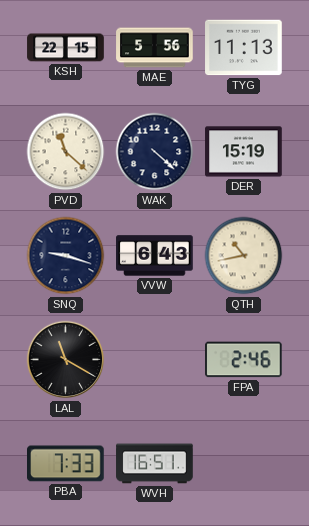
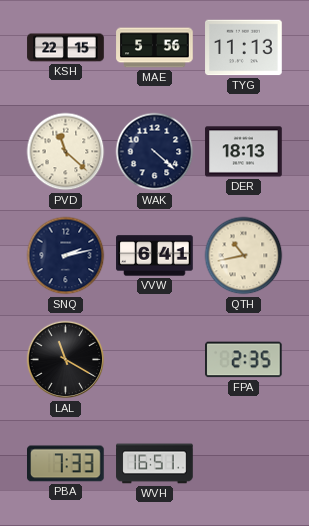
DER: 15:19 -> 18:13 (244, 152)
SNQ: 9:18 -> 2:13 (66, 256)
VVW: 6:43 -> 6:41 (155, 256)
FPA: 2:46 -> 2:35 (244, 360)
